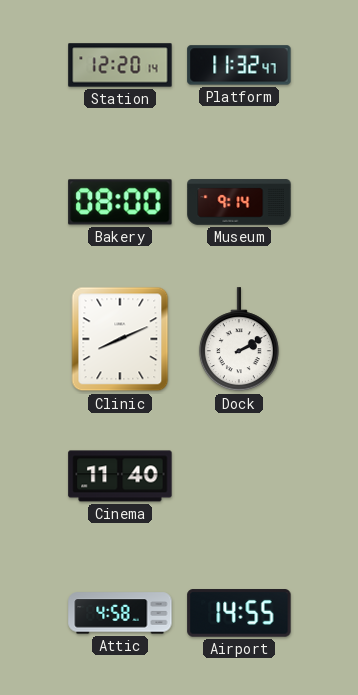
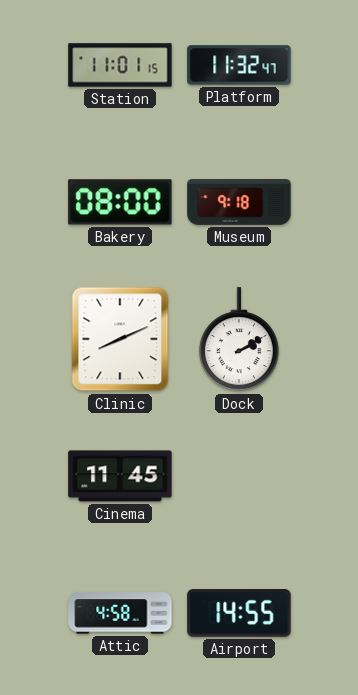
Station: 12:20 -> 11:01 (120, 65)
Museum: 9:14 -> 9:18 (239, 202)
Cinema: 11:40 -> 11:45 (120, 476)
